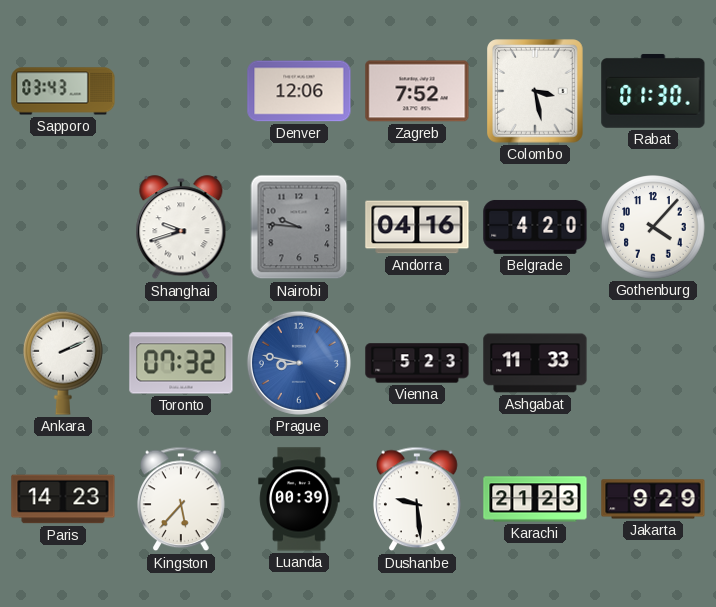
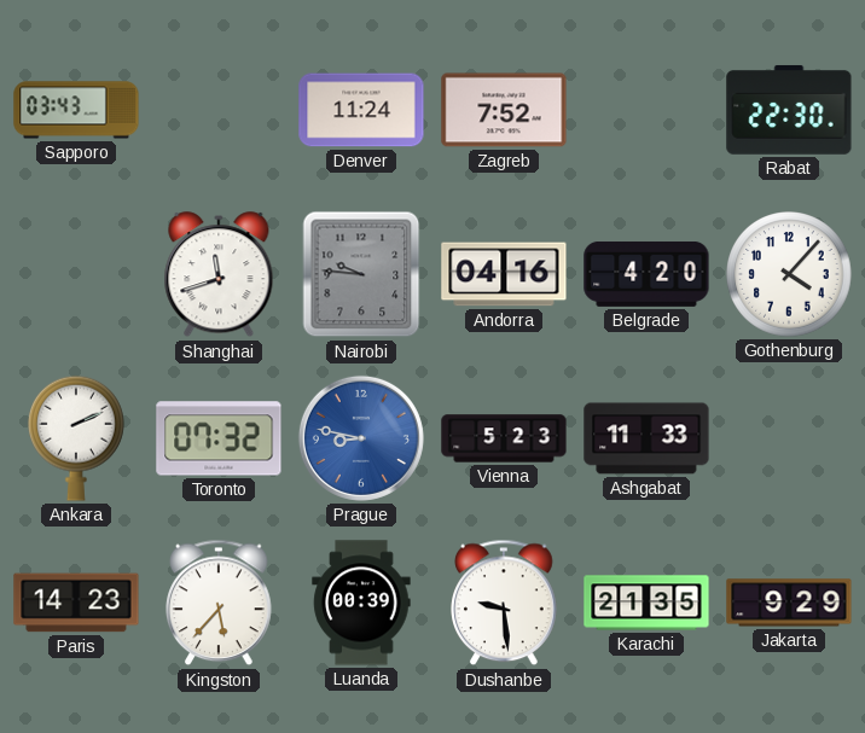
Denver: 12:06 -> 11:24 (361, 110)
Colombo: 3:28 -> none (536, 91)
Rabat: 01:30 -> 22:30 (789, 110)
Shanghai: 9:42 -> 11:42 (219, 275)
Karachi: 21:23 -> 21:35 (646, 603)
